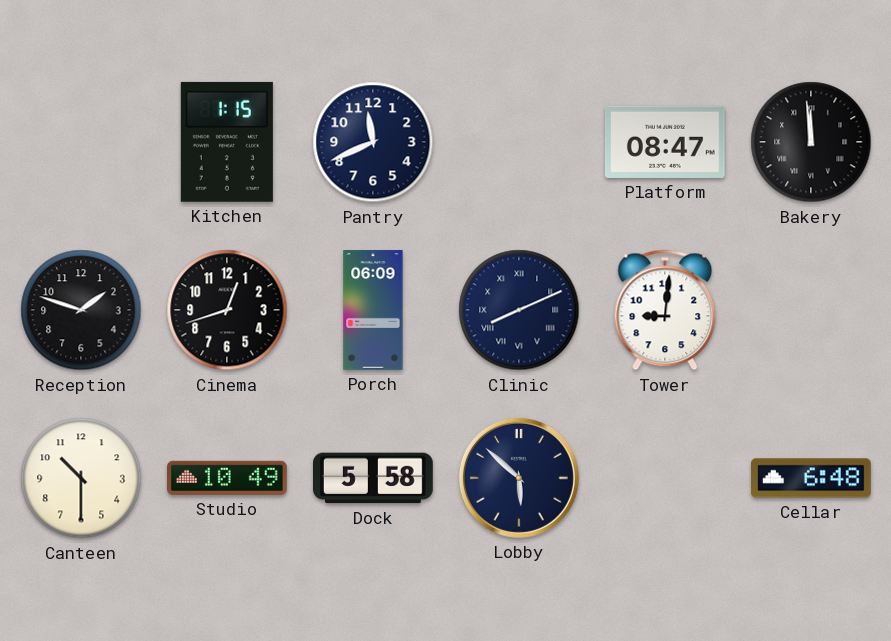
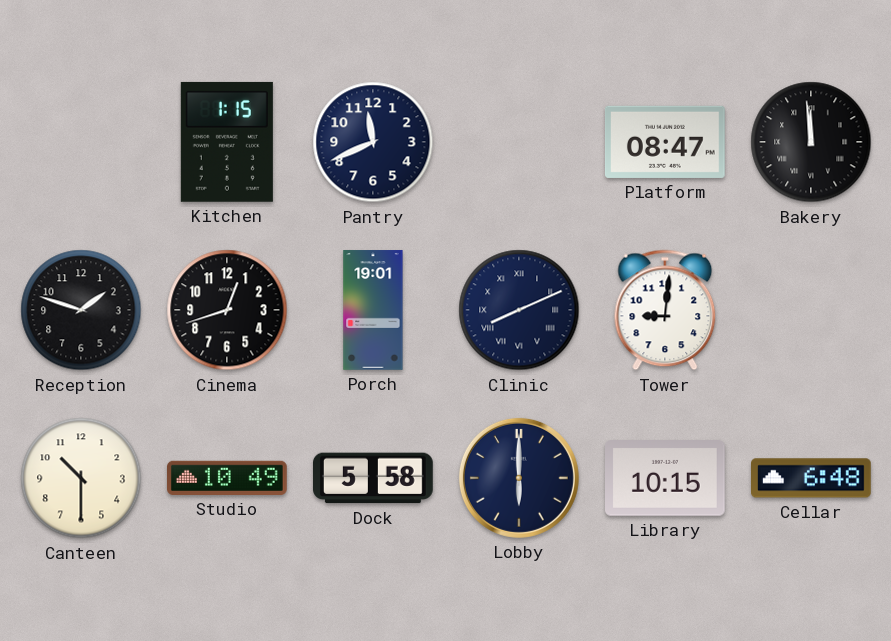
Porch: 06:09 -> 19:01 (373, 310)
Lobby: 5:52 -> 6:00 (519, 478)
Library: none -> 10:15 (666, 479)
